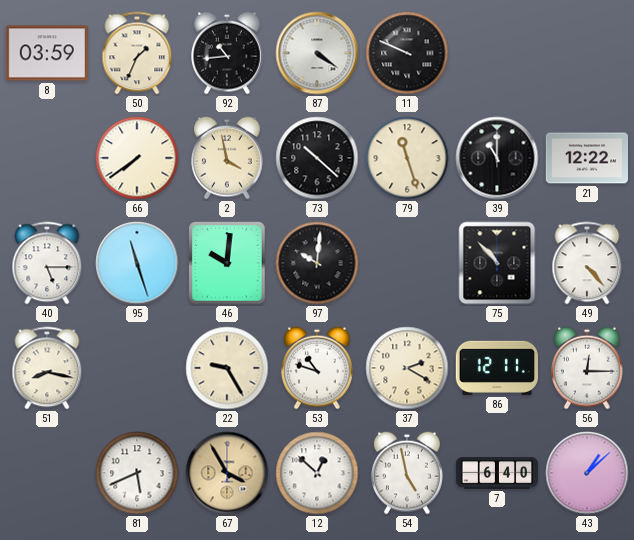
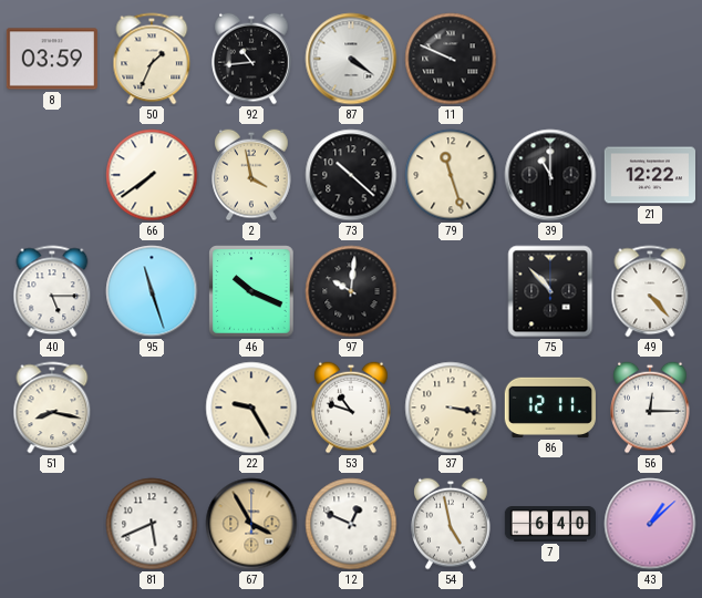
46: 10:01 -> 10:19 (251, 291)
37: 2:20 -> 3:17 (451, 408)
12: 12:52 -> 12:49 (351, 524)
